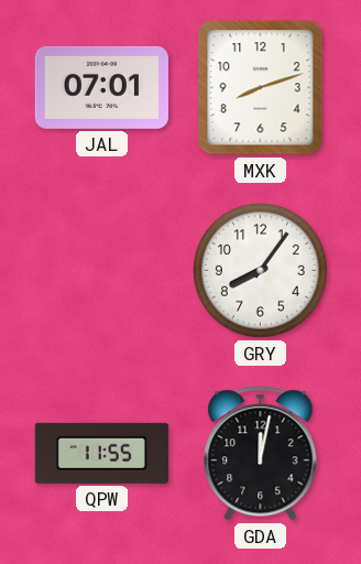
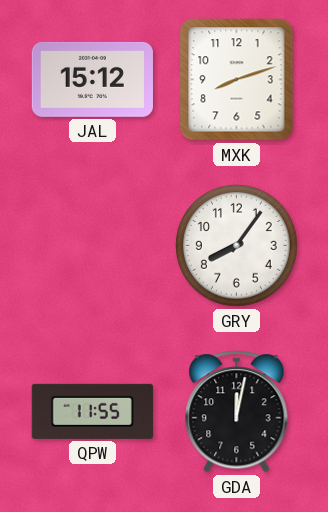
JAL: 07:01 -> 15:12 (92, 79)
